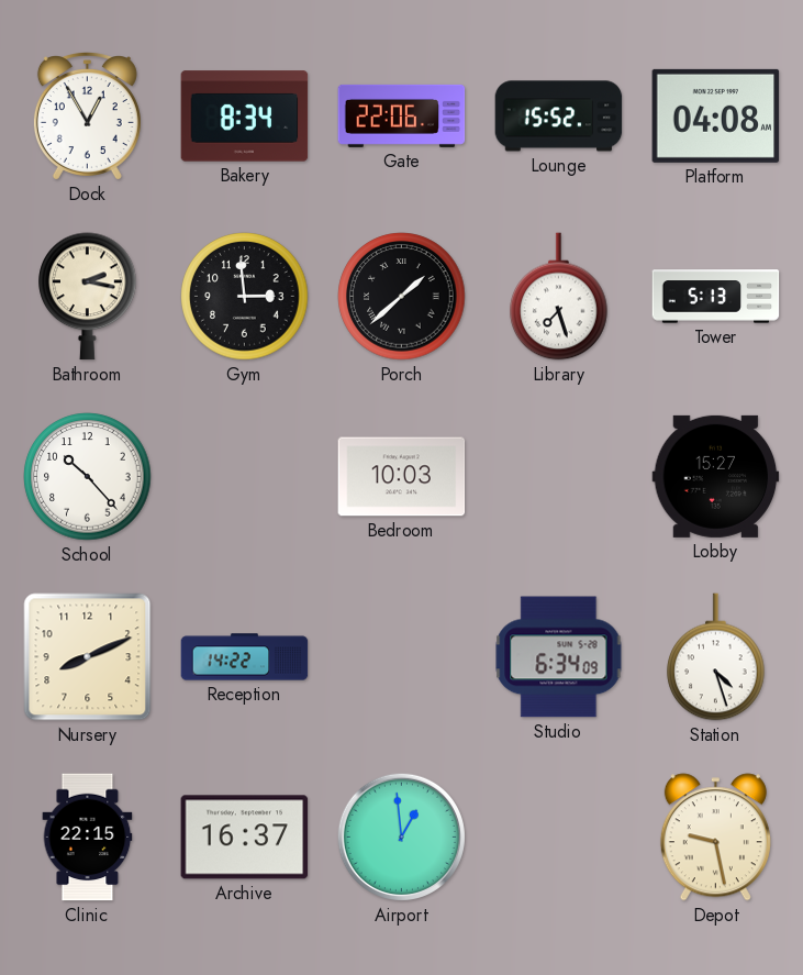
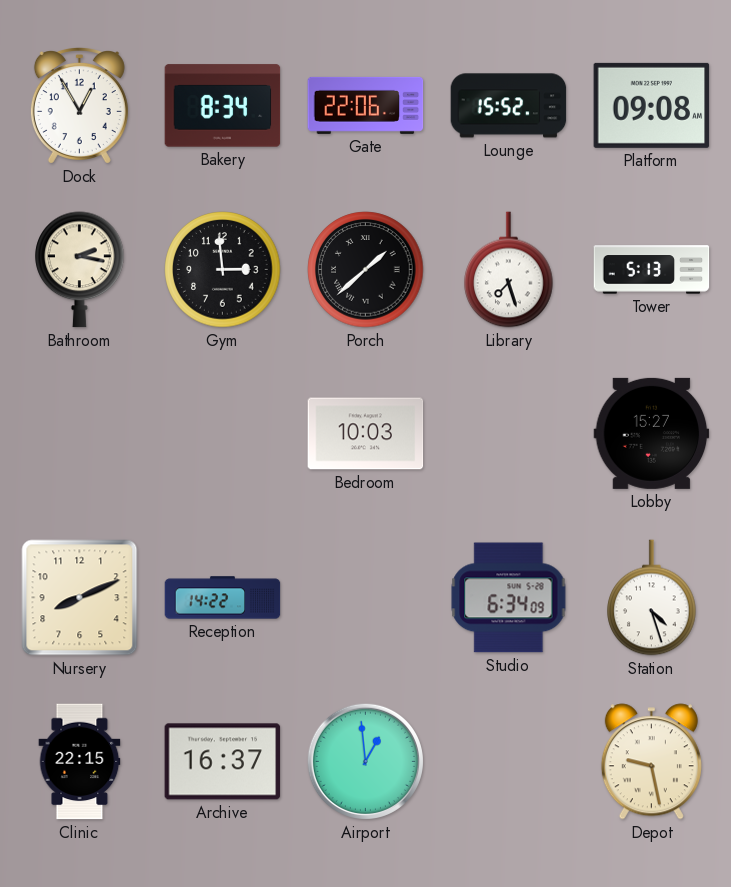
Platform: 04:08 -> 09:08 (652, 105)
School: 10:23 -> none (88, 477)
